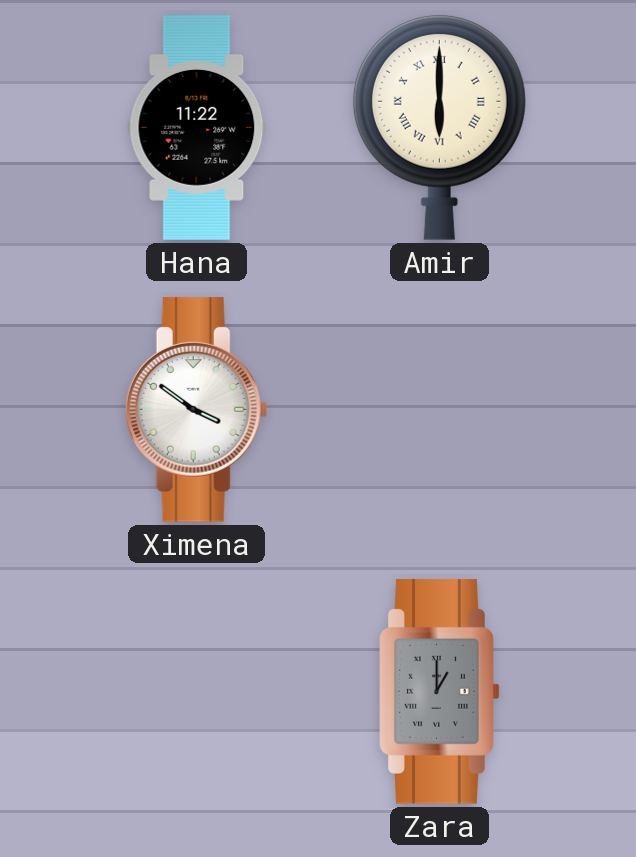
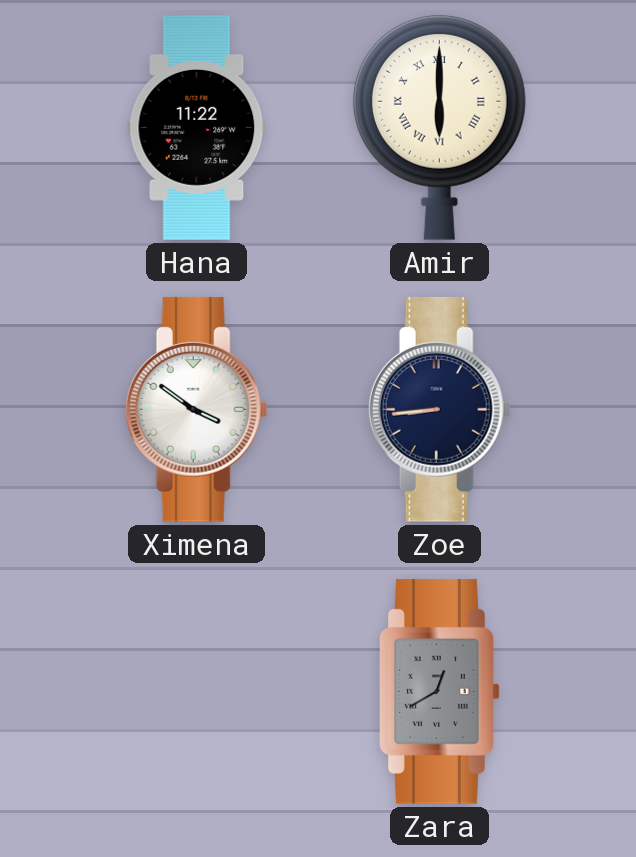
Zoe: none -> 8:44 (439, 409)
Zara: 1:00 -> 12:40 (440, 691)
